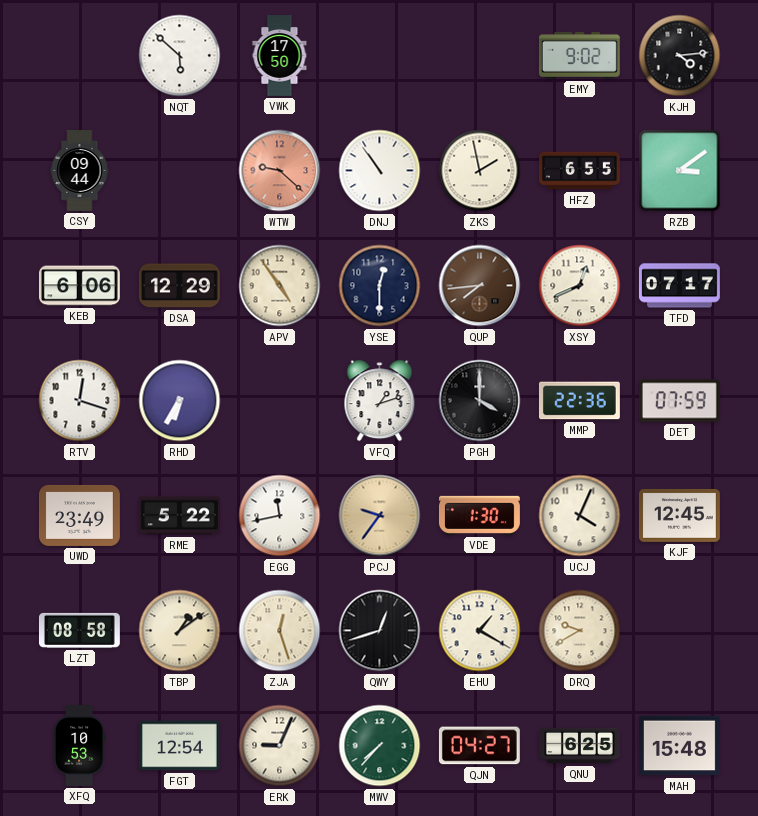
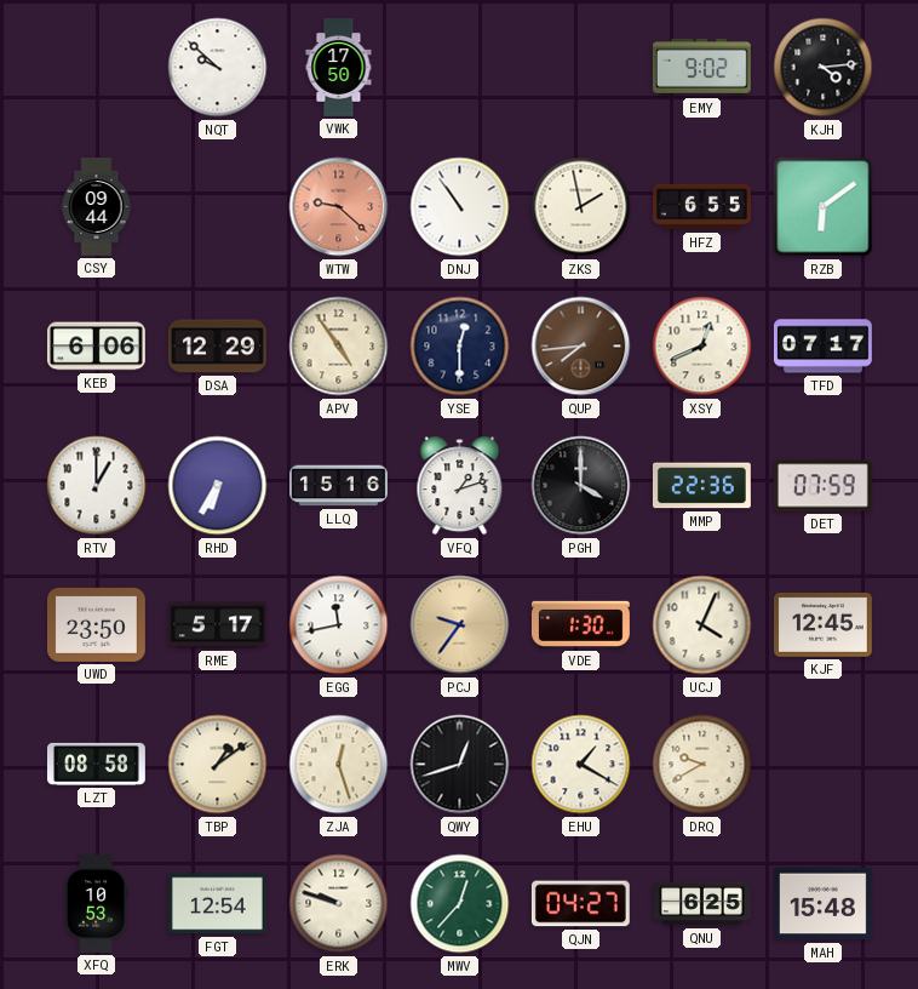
NQT: 5:52 -> 9:52 (218, 68)
RZB: 3:09 -> 6:09 (824, 207)
RTV: 12:18 -> 1:00 (97, 486)
LLQ: none -> 15:16 (339, 486)
UWD: 23:49 -> 23:50 (96, 624)
RME: 5:22 -> 5:17 (217, 625)
ERK: 9:04 -> 9:48 (339, 904)
MWV: 7:37 -> 12:37 (460, 904)
